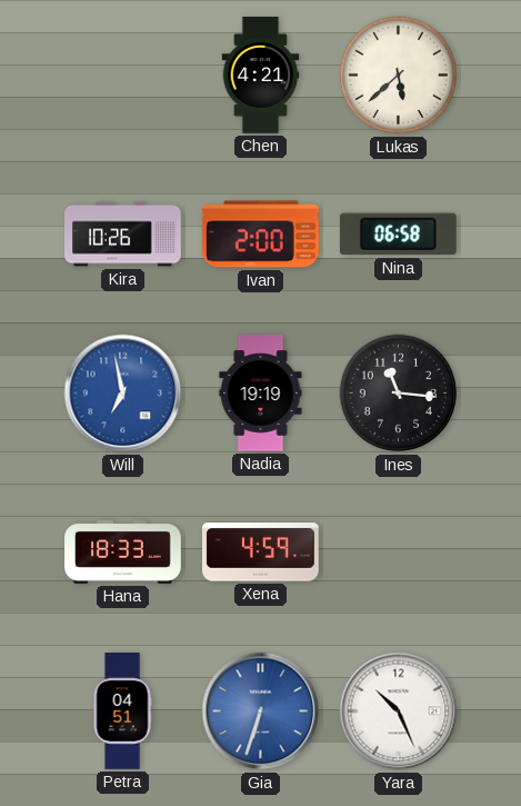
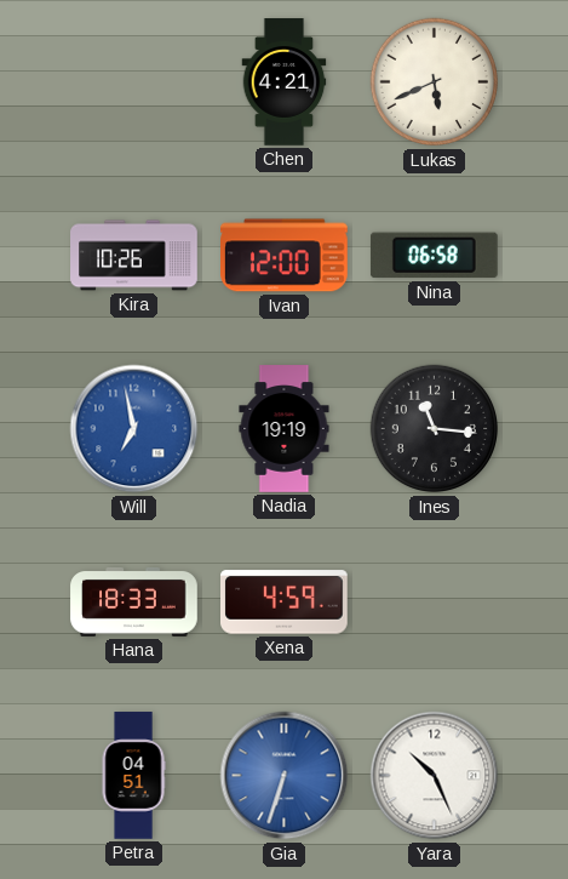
Lukas: 5:38 -> 5:41 (435, 82)
Ivan: 2:00 -> 12:00 (285, 256)
